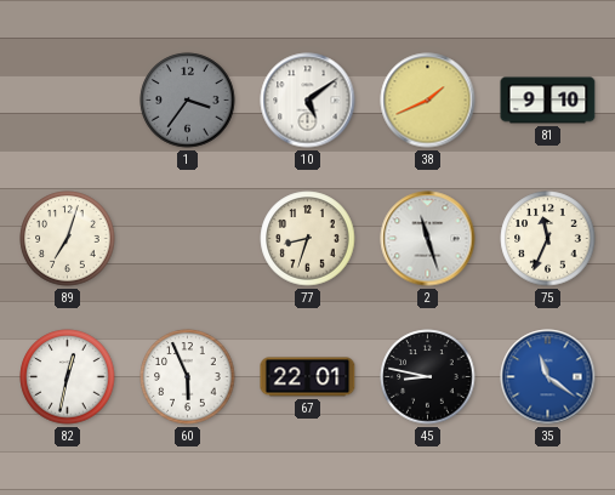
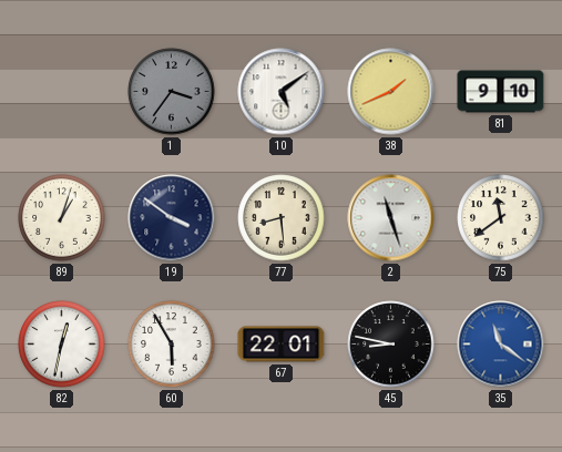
89: 7:03 -> 1:03 (62, 218)
19: none -> 3:51 (172, 218)
77: 8:33 -> 8:29 (282, 218)
75: 11:34 -> 11:39 (501, 218)
60: 5:56 -> 5:55 (172, 345)
